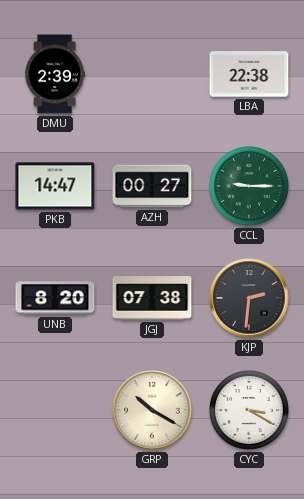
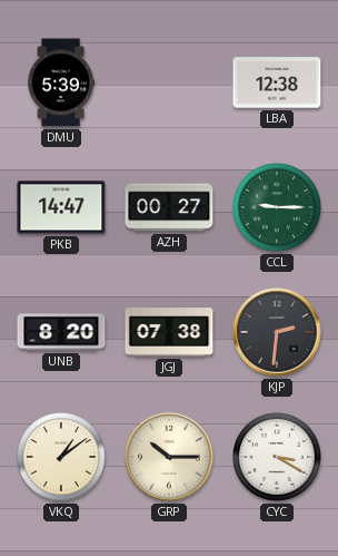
DMU: 2:39 -> 5:39 (60, 82)
LBA: 22:38 -> 12:38 (277, 82)
VKQ: none -> 1:09 (61, 457)
GRP: 10:20 -> 10:15 (169, 457)
